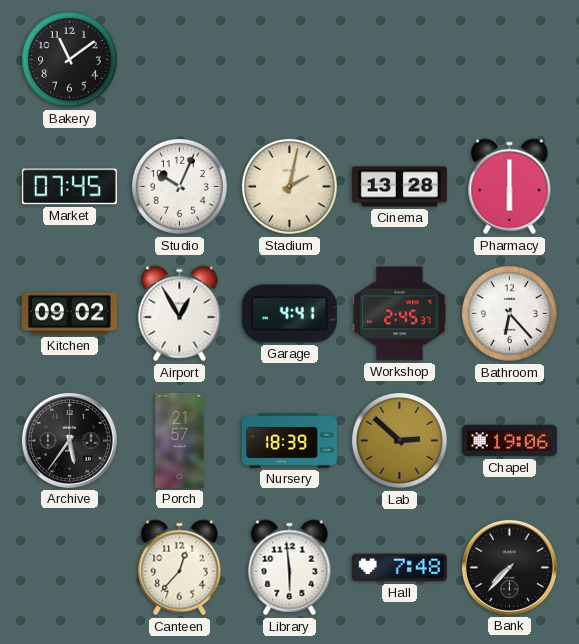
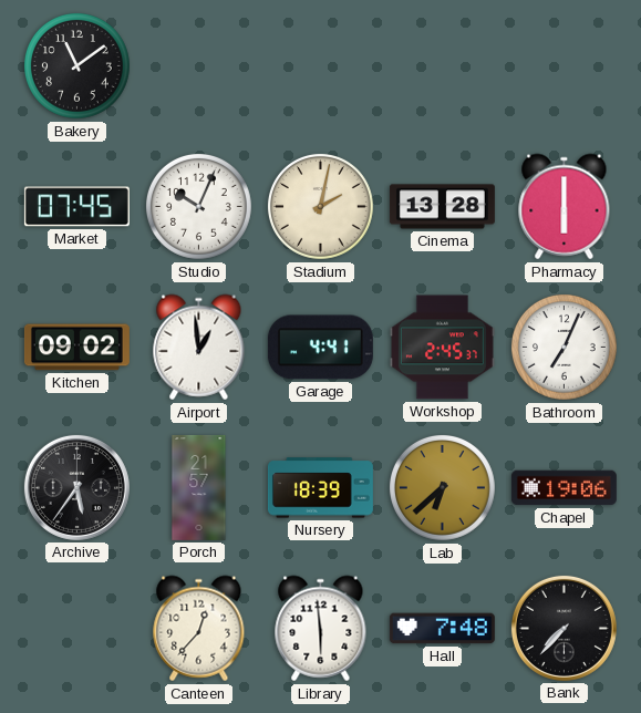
Airport: 12:55 -> 12:59 (199, 348)
Bathroom: 6:23 -> 7:04 (564, 347)
Lab: 2:52 -> 6:38 (442, 487)
